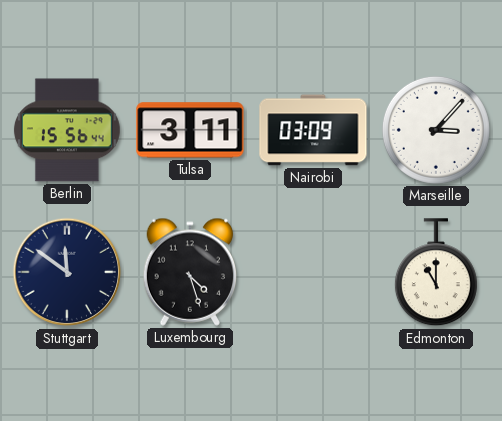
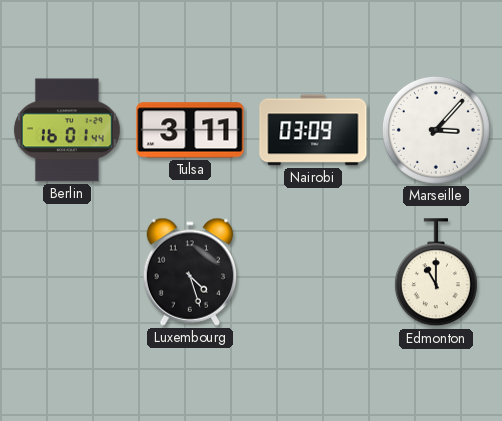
Berlin: 15:56 -> 16:01 (67, 130)
Stuttgart: 11:51 -> none (67, 272)
